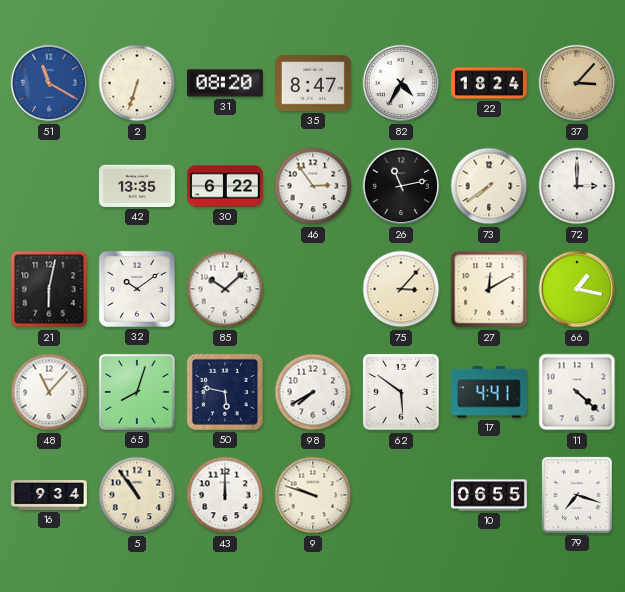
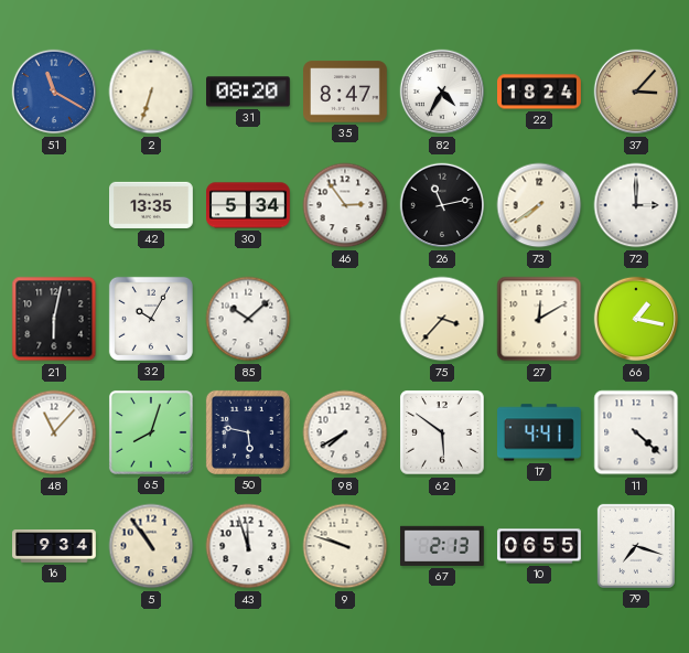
30: 6:22 -> 5:34 (249, 205)
32: 10:09 -> 10:05 (151, 319)
75: 3:07 -> 3:37 (442, 319)
43: 12:00 -> 11:57 (248, 546)
67: none -> 2:13 (442, 546)
